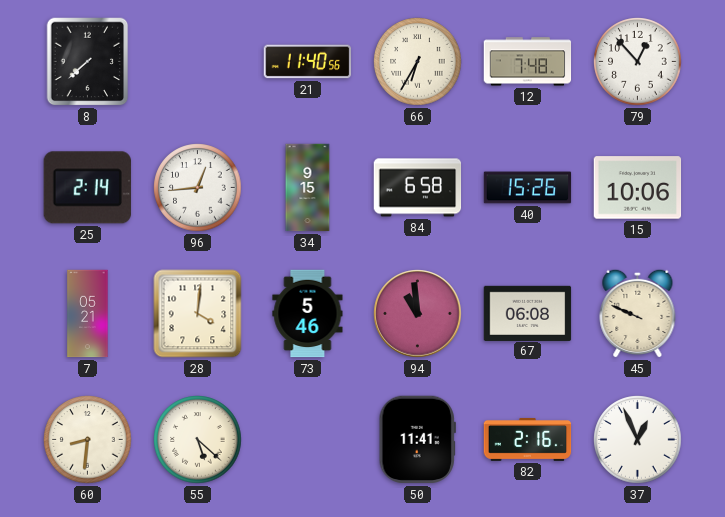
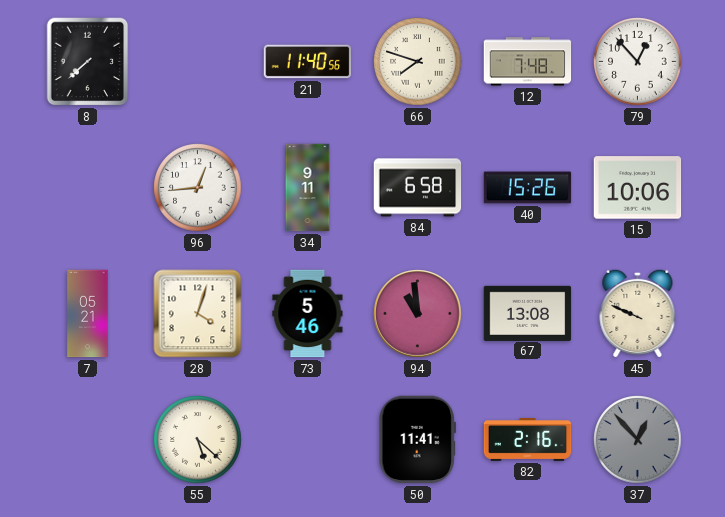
66: 6:35 -> 7:48 (418, 62)
25: 2:14 -> none (87, 188)
34: 9:15 -> 9:11 (308, 188)
28: 4:01 -> 4:03 (198, 314)
67: 06:08 -> 13:08 (528, 313)
60: 8:31 -> none (88, 440)
37: 12:56 -> 12:53 (638, 440)
37 dial: white -> grey (638, 440)
